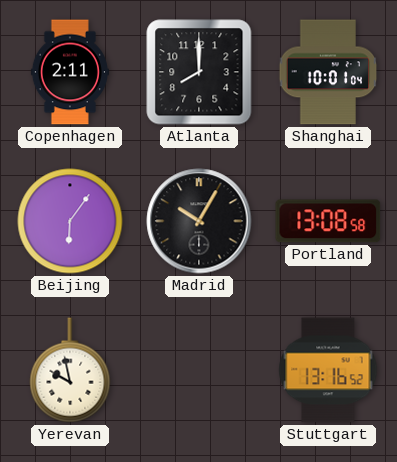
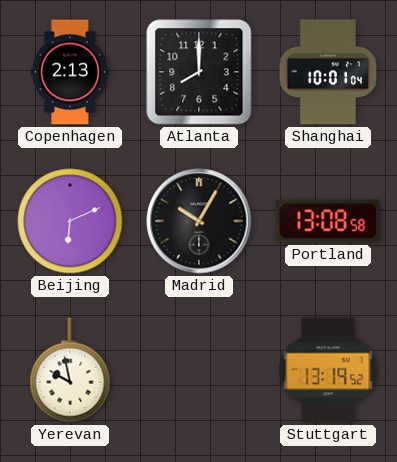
Copenhagen: 2:11 -> 2:13 (70, 72)
Beijing: 6:06 -> 6:11 (70, 221)
Stuttgart: 13:16 -> 13:19 (328, 370)
